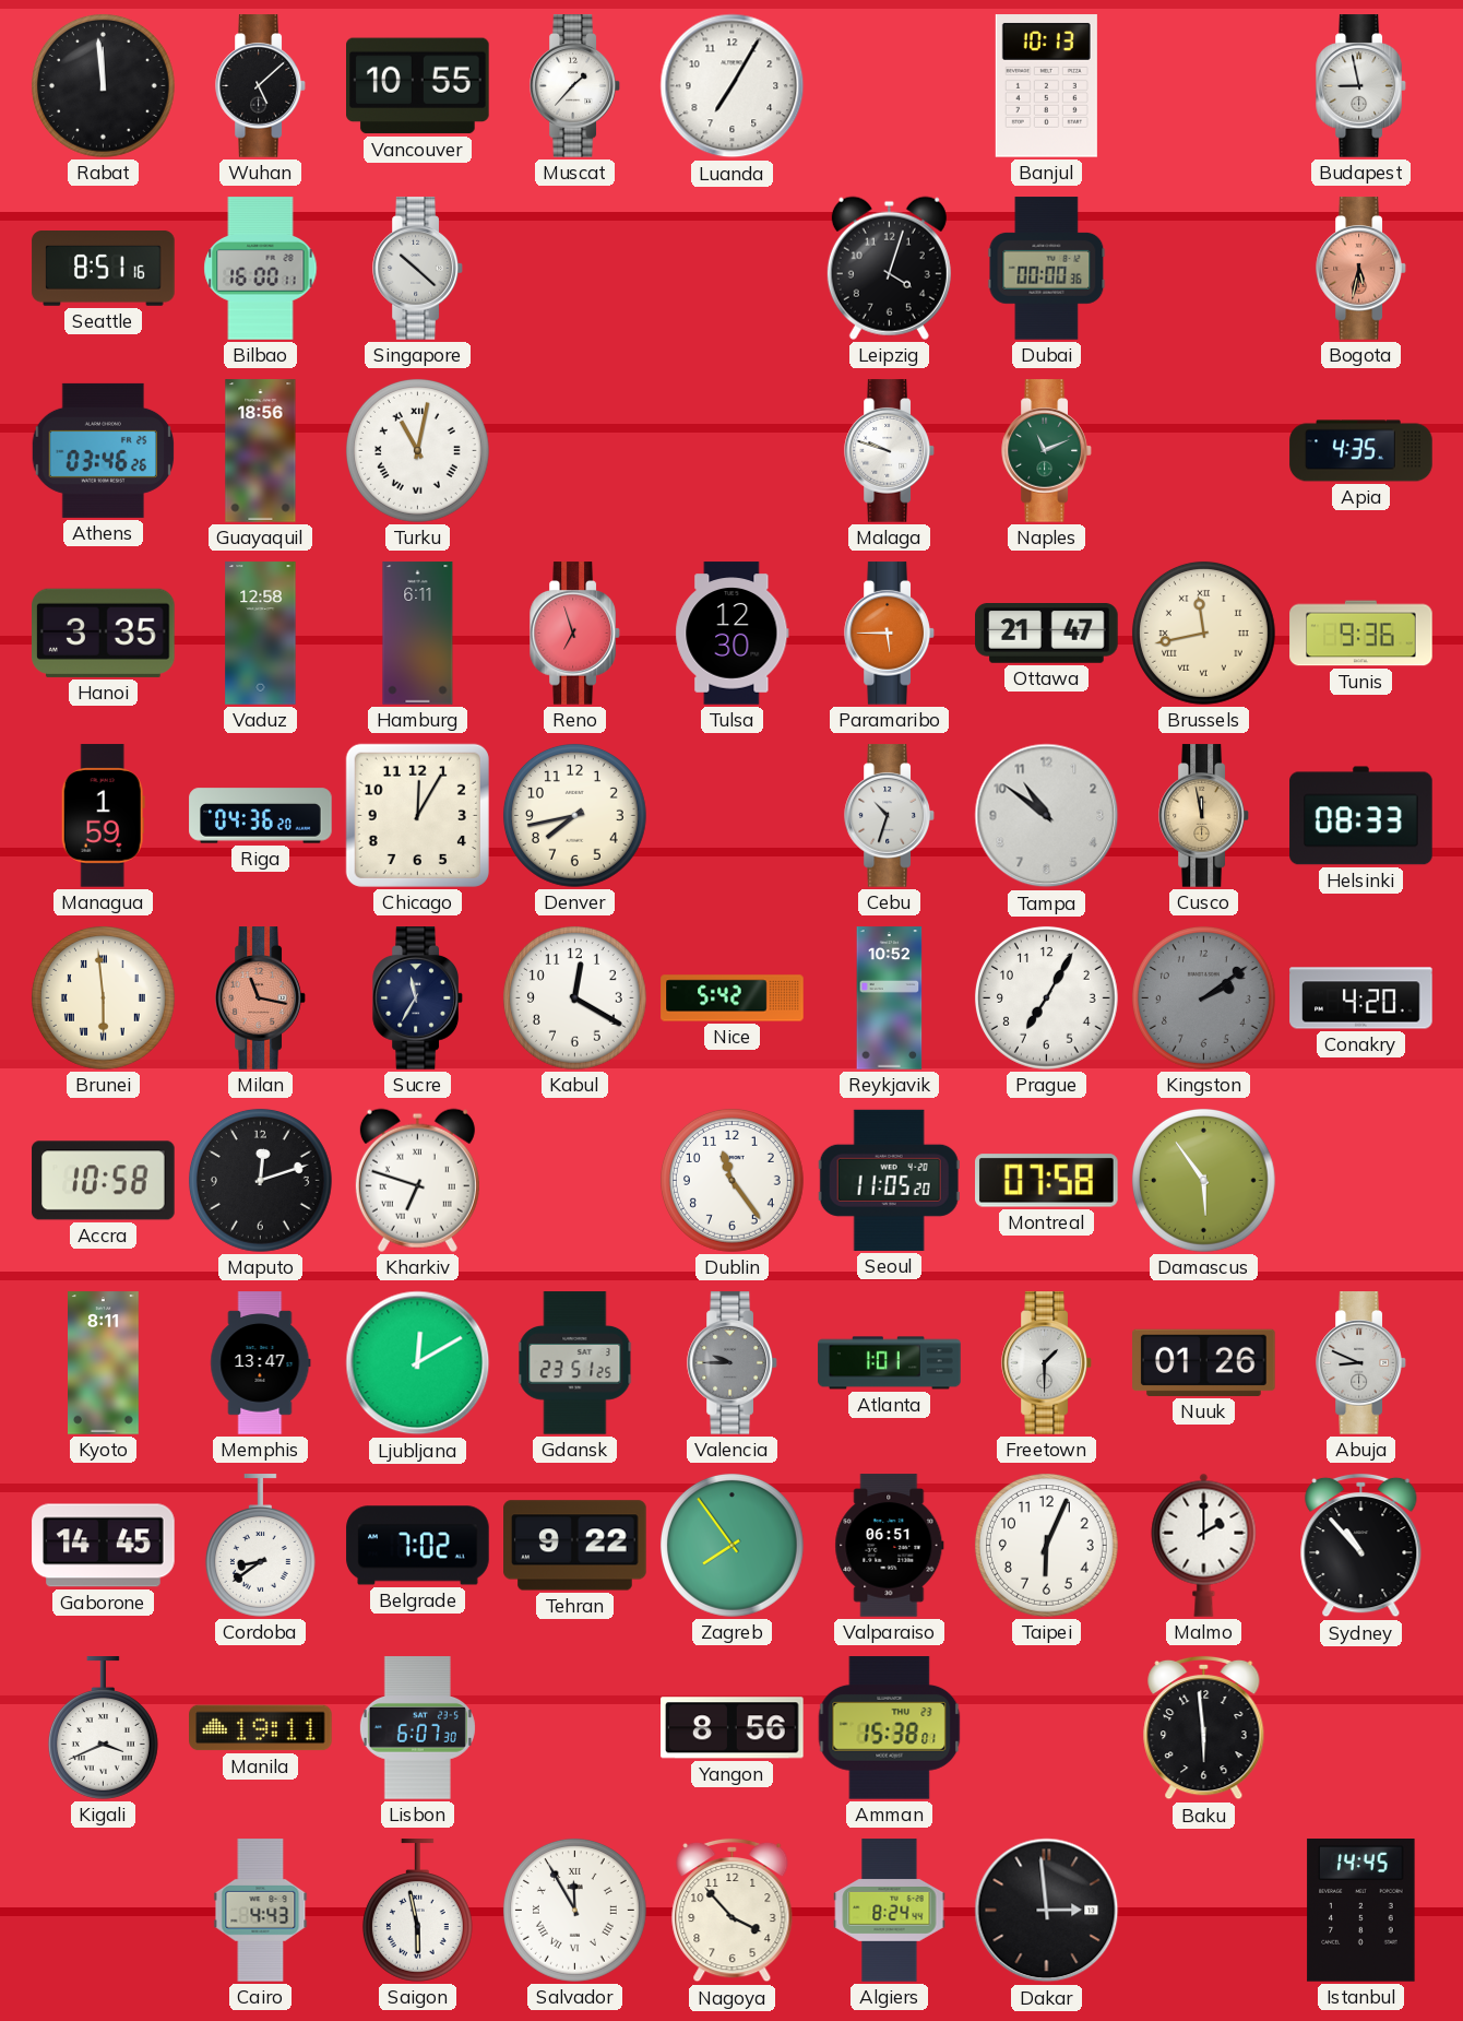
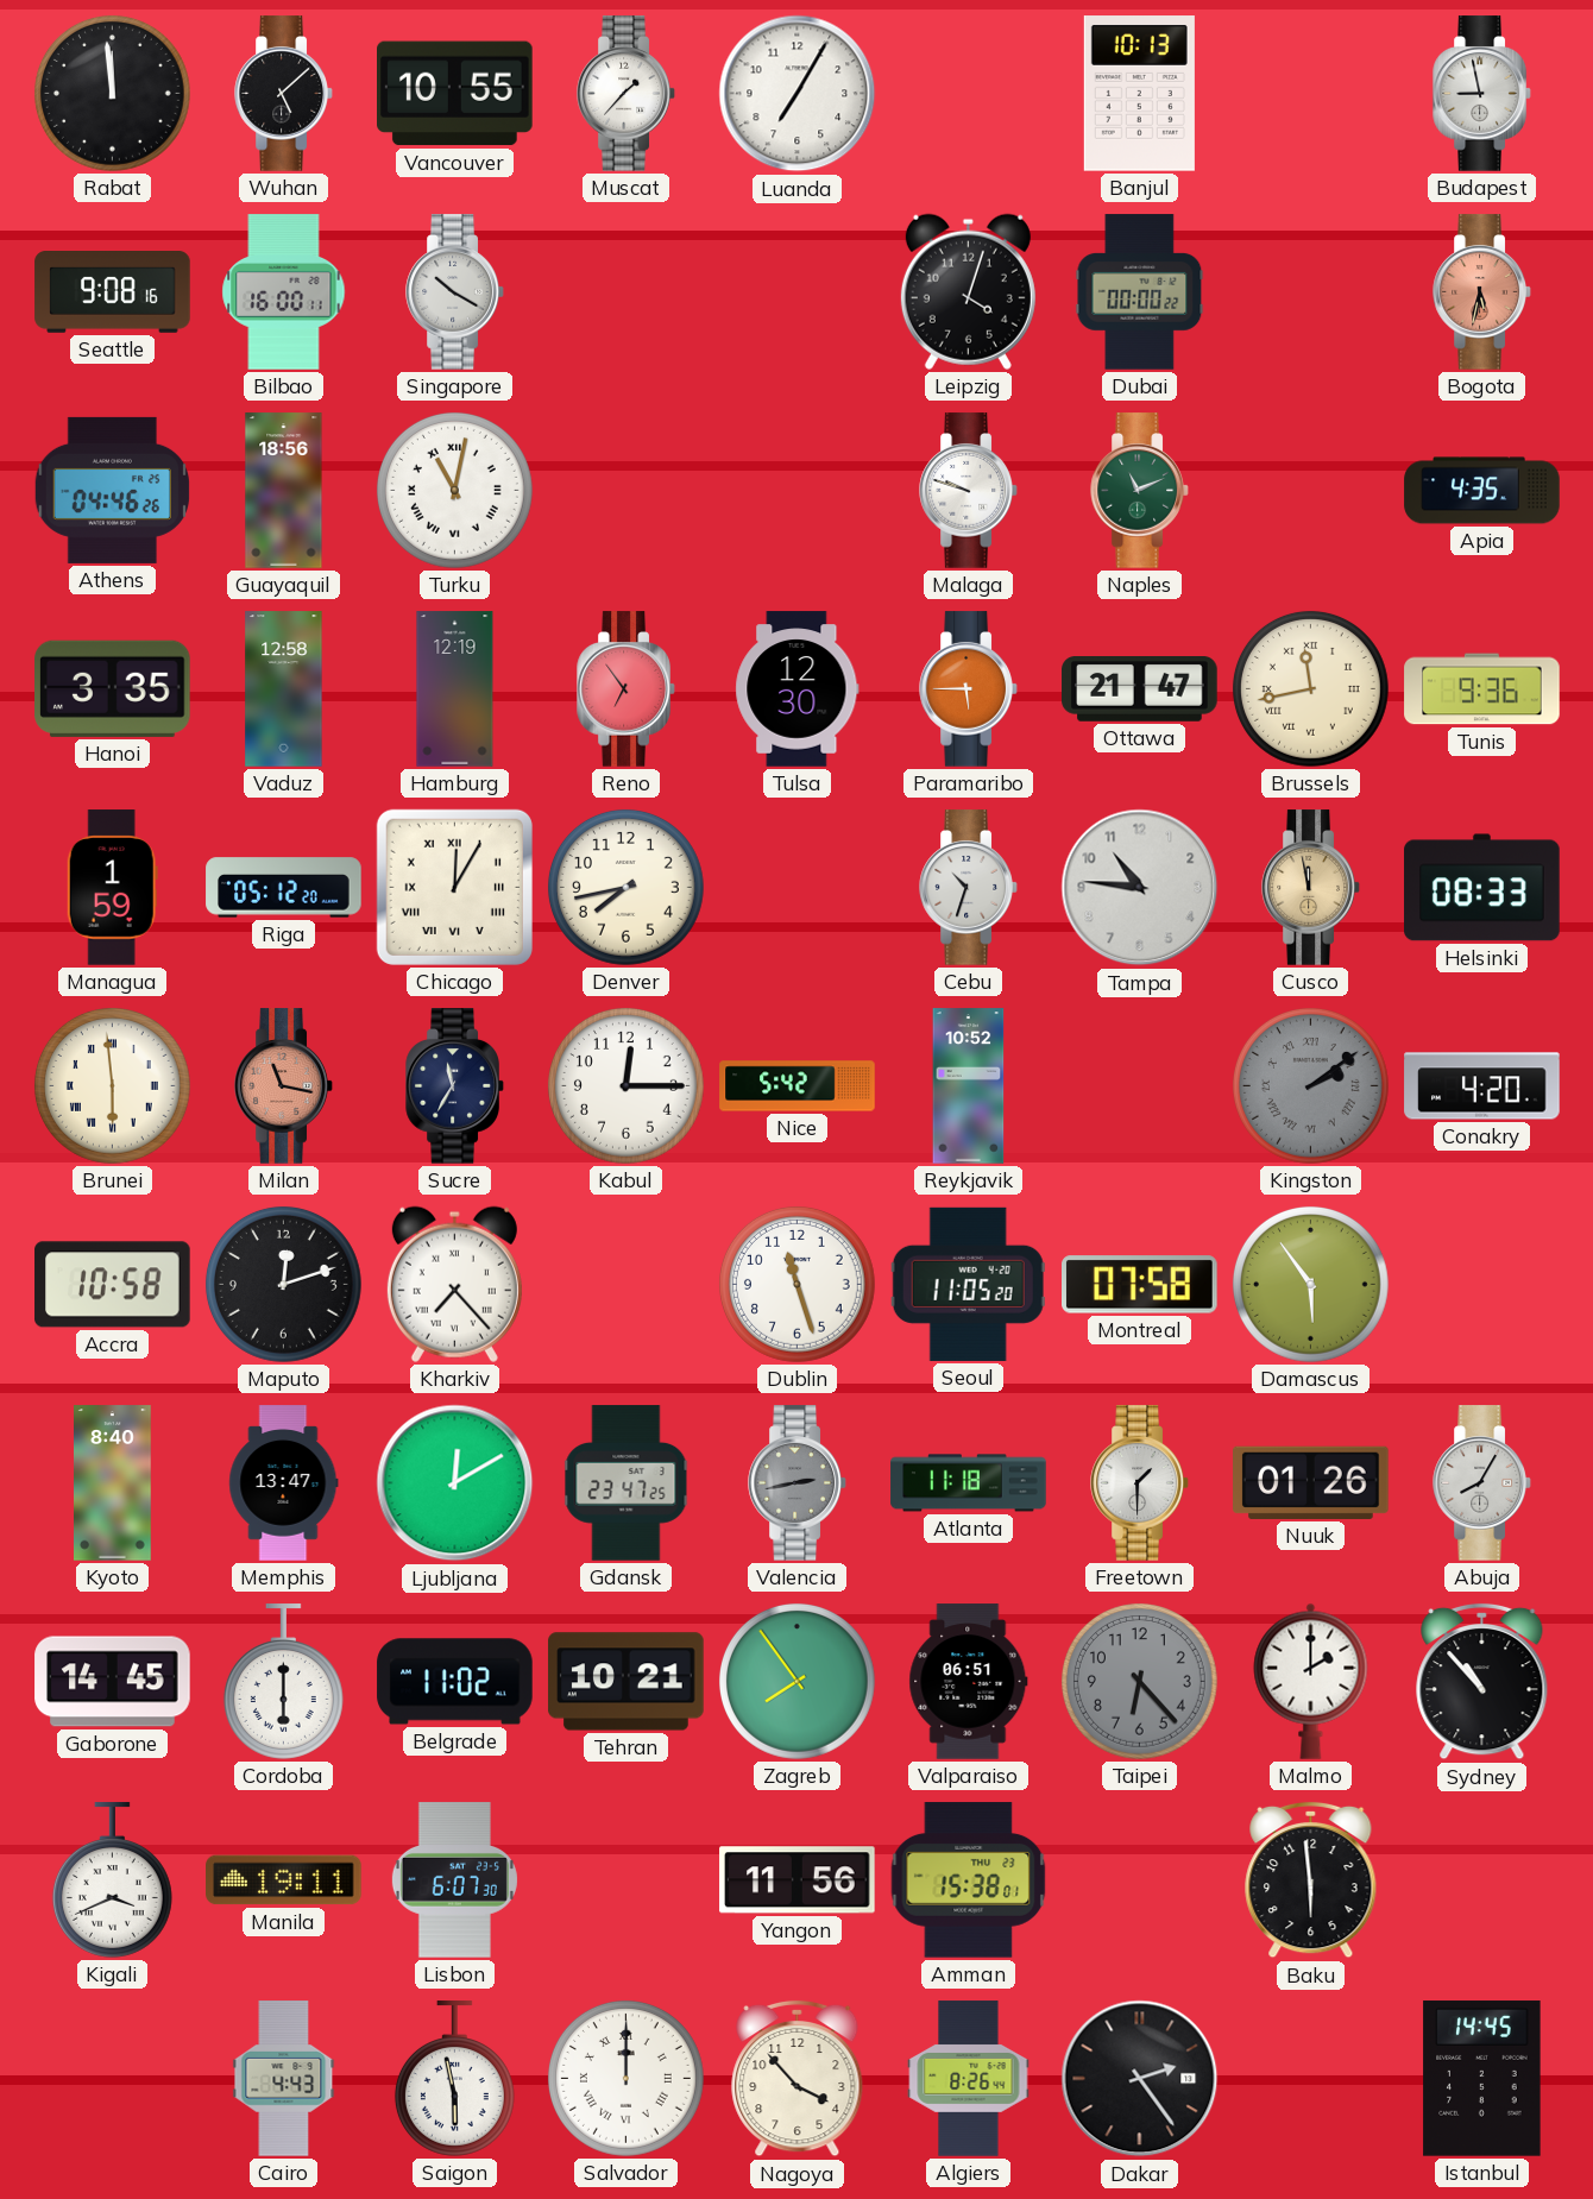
Seattle: 8:51 -> 9:08 (113, 292)
Singapore: 10:22 -> 10:20 (455, 292)
Dubai: 00:00:36 -> 00:00:22 (1140, 292)
Athens: 03:46 -> 04:46 (112, 490)
Hamburg: 6:11 -> 12:19 (455, 689)
Reno: 6:57 -> 6:54 (627, 689)
Riga: 04:36 -> 05:12 (284, 888)
Chicago numerals: Arabic -> Roman (454, 887)
Tampa: 10:51 -> 10:46 (1140, 888)
Kabul: 12:20 -> 12:15 (625, 1085)
Prague: 7:05 -> none (1046, 997)
Kingston numerals: Arabic -> Roman (1310, 1085)
Kharkiv: 6:48 -> 7:23 (454, 1284)
Dublin: 11:24 -> 11:27 (796, 1284)
Kyoto: 8:11 -> 8:40 (113, 1483)
Gdansk: 23:51 -> 23:47 (627, 1483)
Valencia: 9:45 -> 2:43 (798, 1483)
Atlanta: 1:01 -> 11:18 (969, 1483)
Abuja: 8:49 -> 8:05 (1482, 1483)
Cordoba: 8:39 -> 6:00 (283, 1682)
Belgrade: 7:02 -> 11:02 (455, 1682)
Tehran: 9:22 -> 10:21 (627, 1682)
Taipei: 6:04 -> 6:23 (1139, 1681)
Taipei dial: white -> grey (1139, 1681)
Yangon: 8:56 -> 11:56 (798, 1880)
Salvador: 11:55 -> 12:00 (625, 2078)
Algiers: 8:24 -> 8:26 (969, 2079)
Dakar: 2:59 -> 2:24 (1140, 2079)
